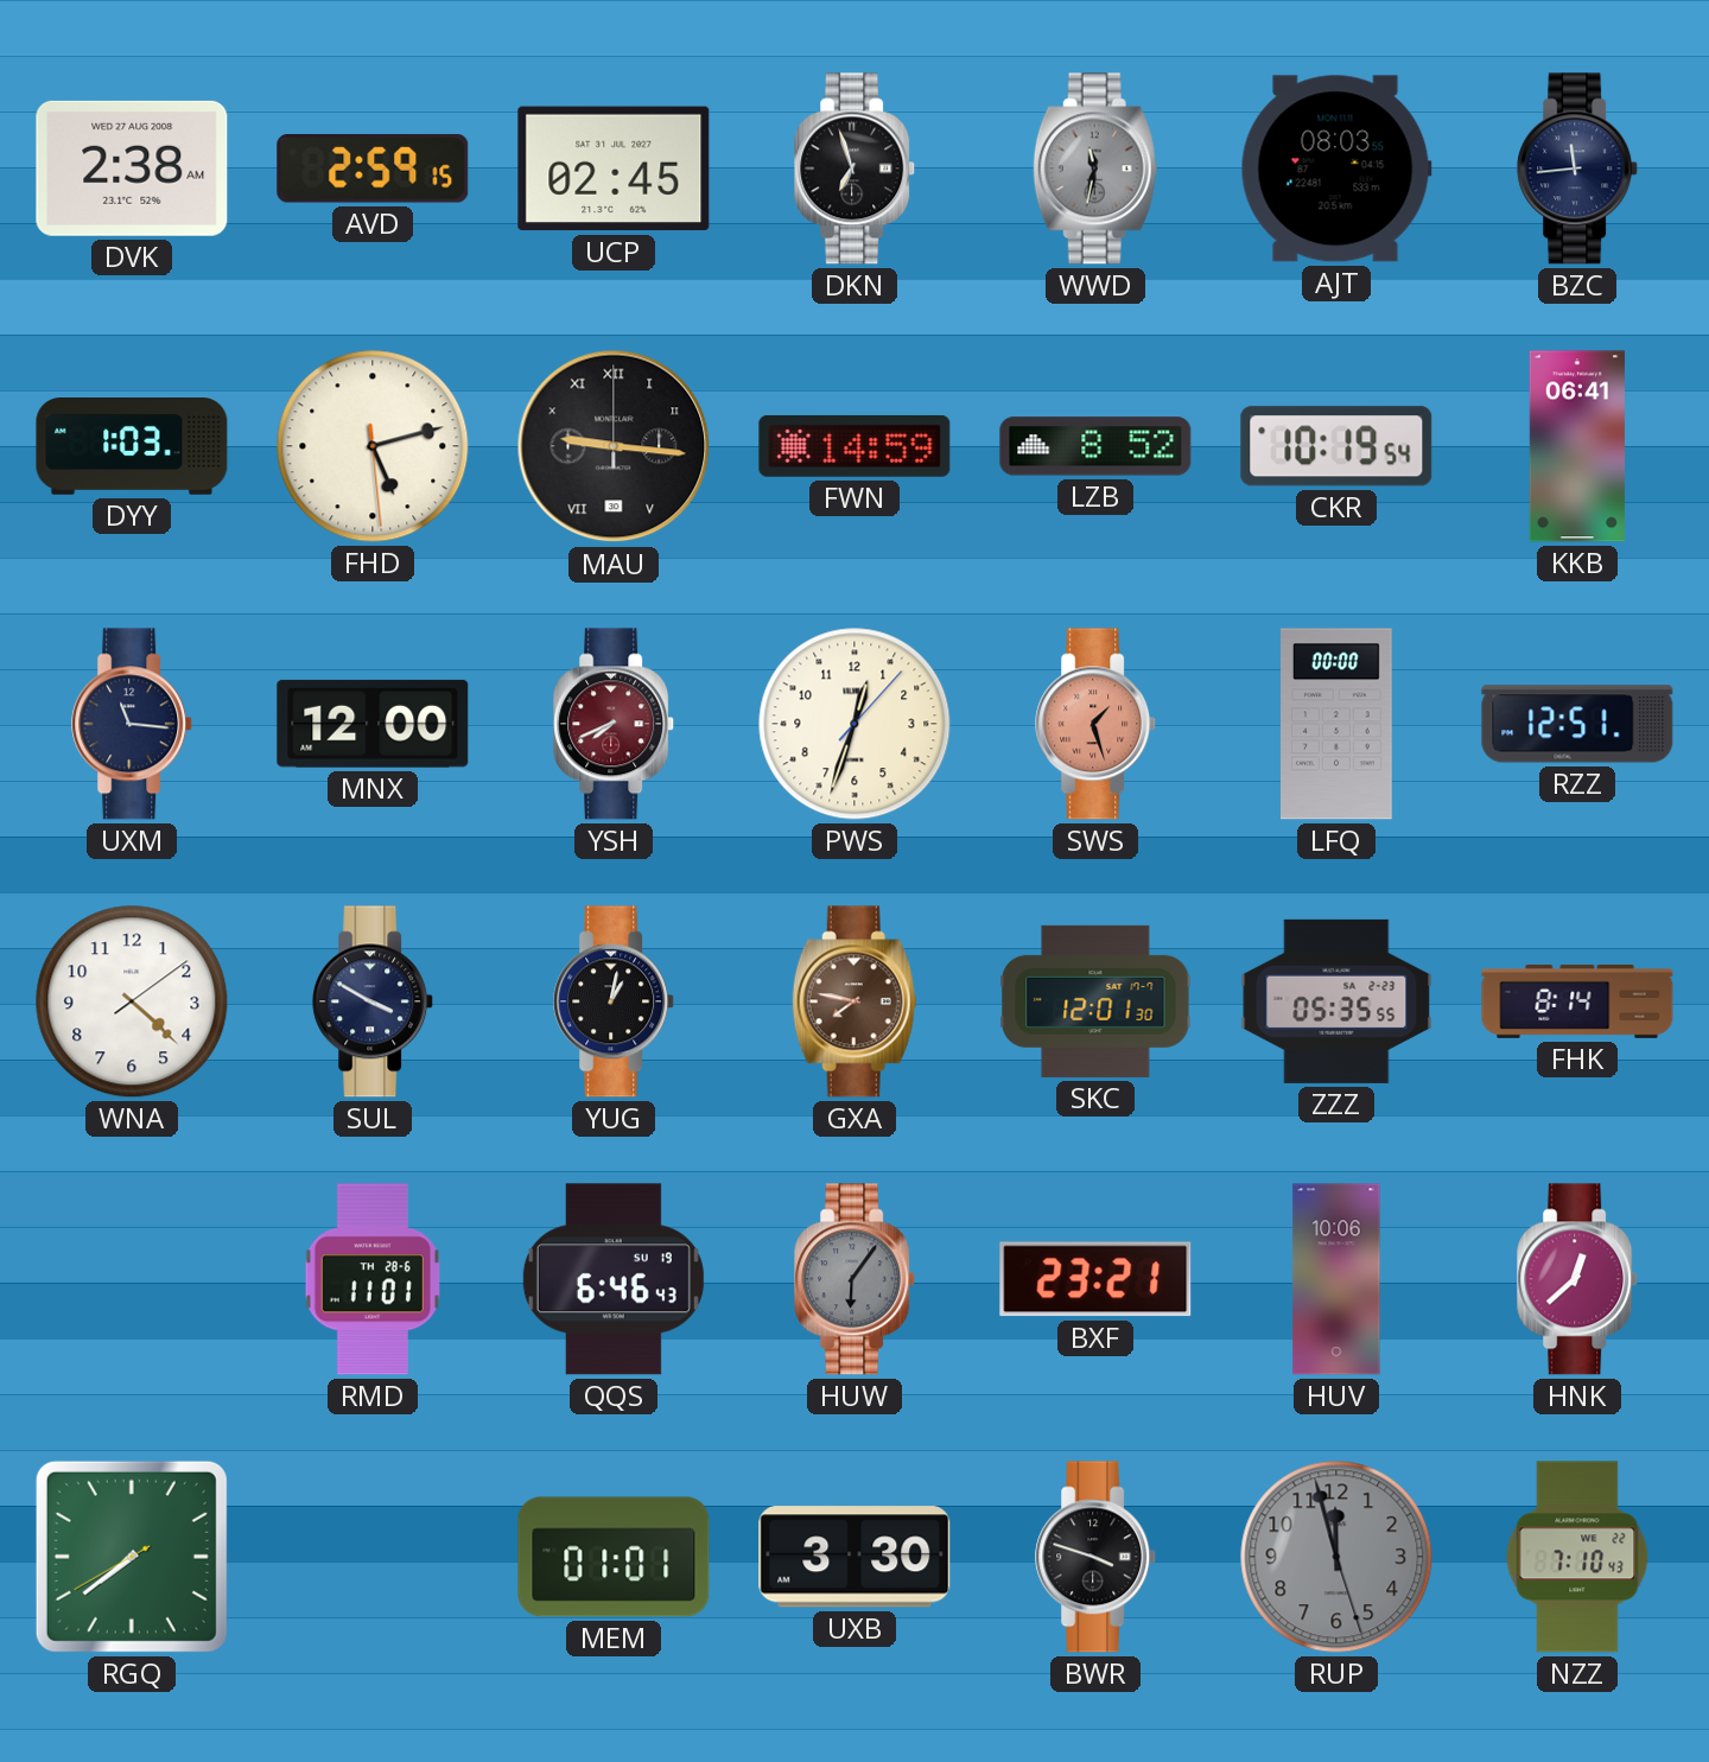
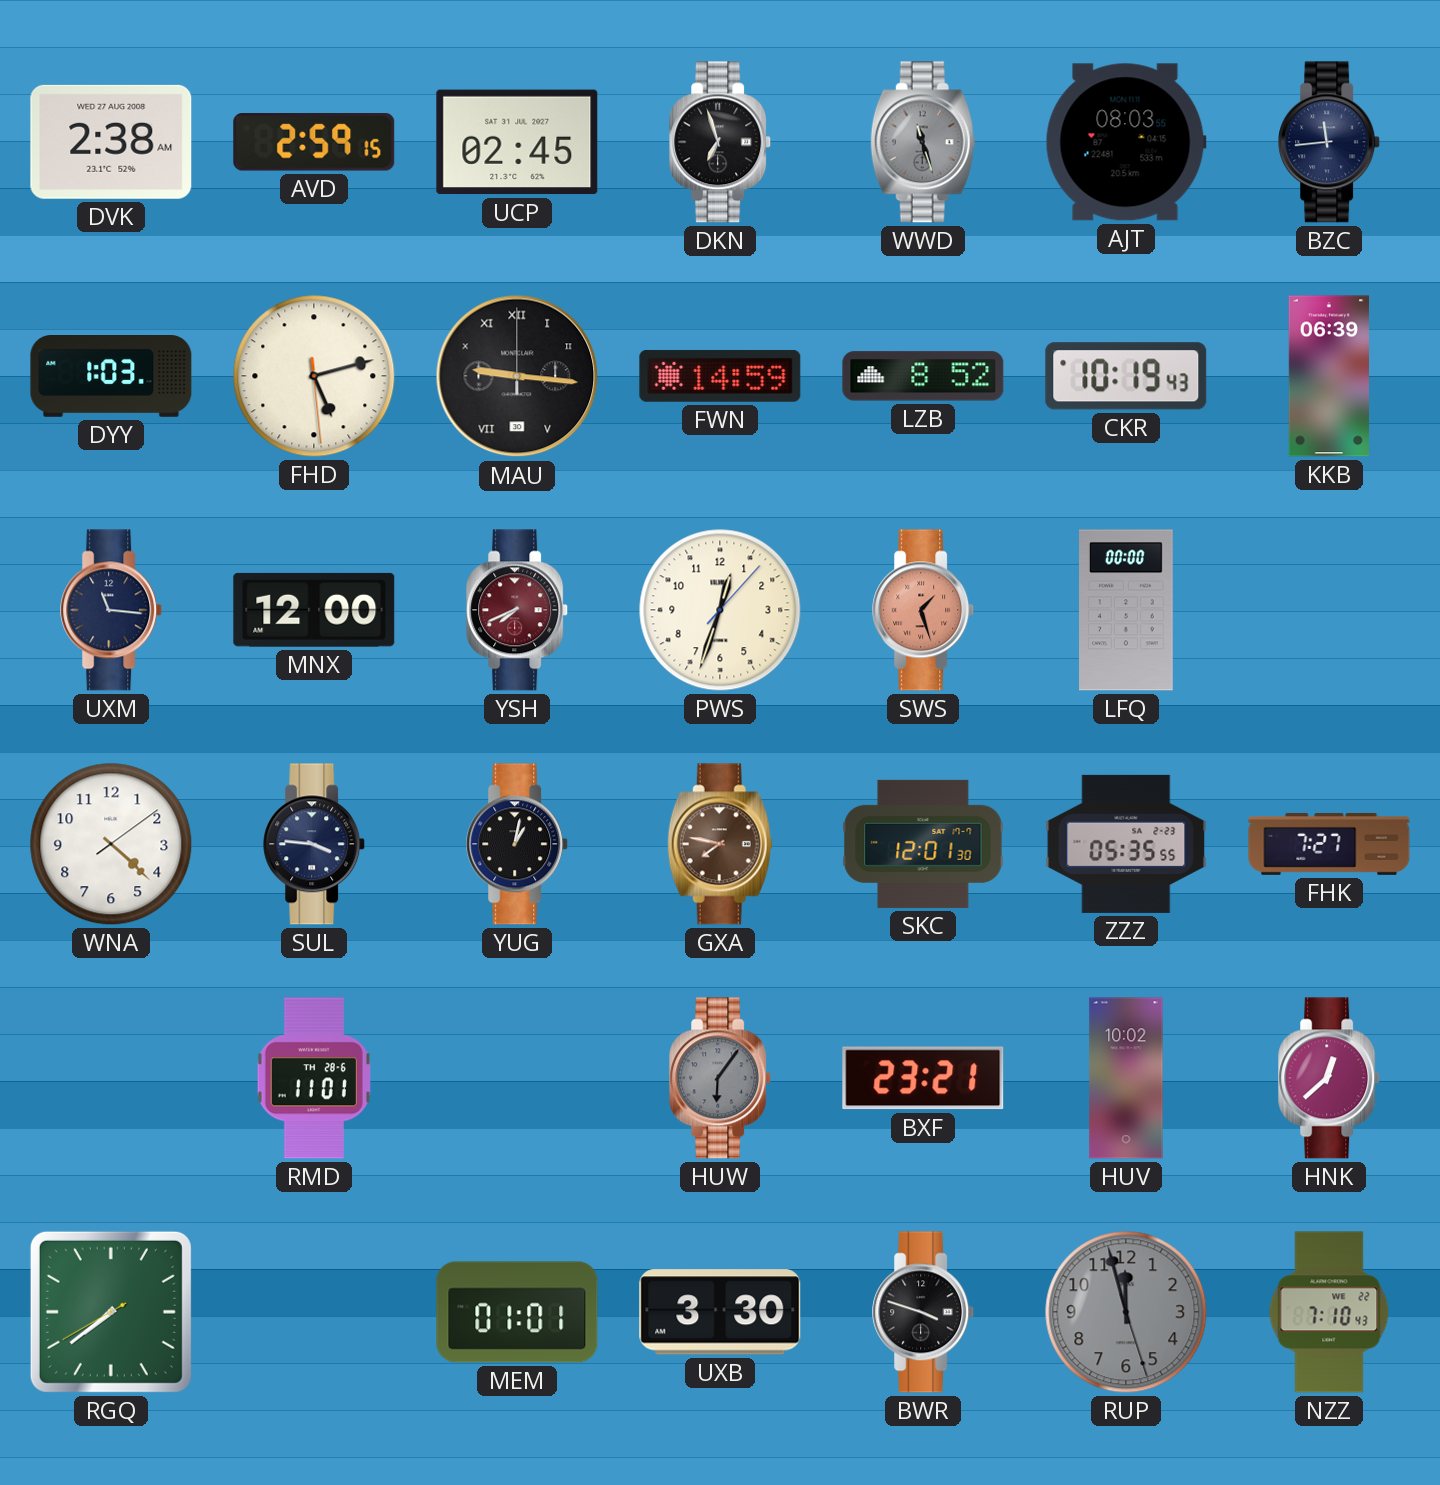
WWD: 11:32 -> 11:27 (923, 142)
CKR: 10:19:54 -> 10:19:43 (1126, 376)
KKB: 06:41 -> 06:39 (1329, 376)
RZZ: 12:51 -> none (1577, 724)
SUL: 3:50 -> 3:46 (315, 844)
FHK: 8:14 -> 7:27 (1329, 844)
QQS: 6:46 -> none (614, 1279)
HUV: 10:06 -> 10:02 (1126, 1078)
